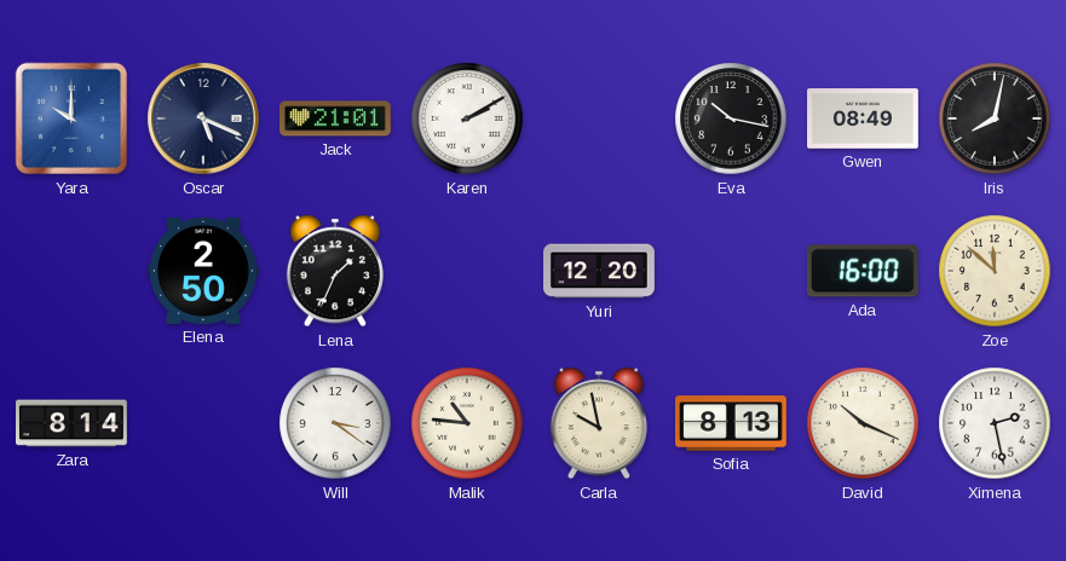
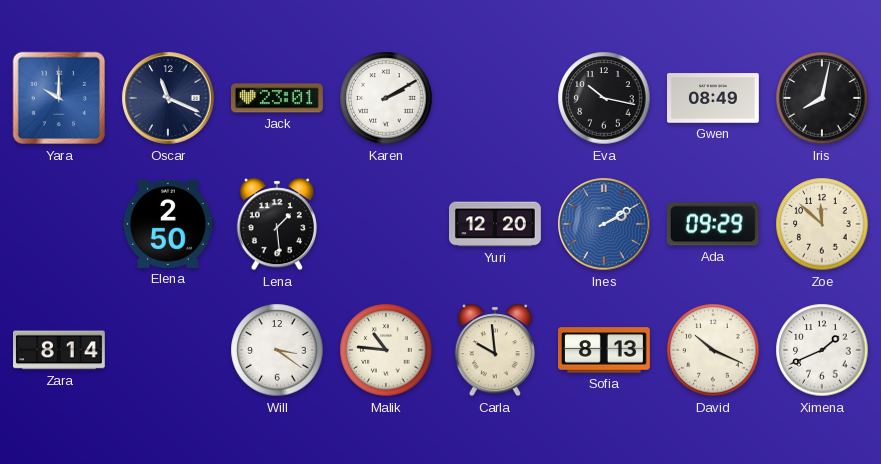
Oscar: 5:19 -> 11:19 (168, 98)
Jack: 21:01 -> 23:01 (278, 98)
Lena: 1:34 -> 1:29 (277, 224)
Ines: none -> 2:10 (604, 224)
Ada: 16:00 -> 09:29 (713, 224)
Carla: 9:58 -> 9:59 (495, 350)
Ximena: 2:28 -> 1:41 (822, 350)
